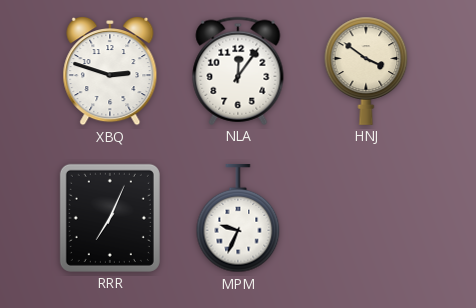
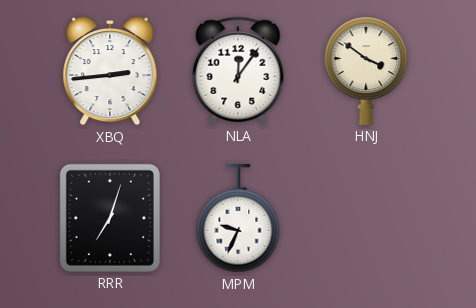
XBQ: 2:48 -> 2:44 (110, 72)
RRR: 7:04 -> 7:03 (110, 218)
